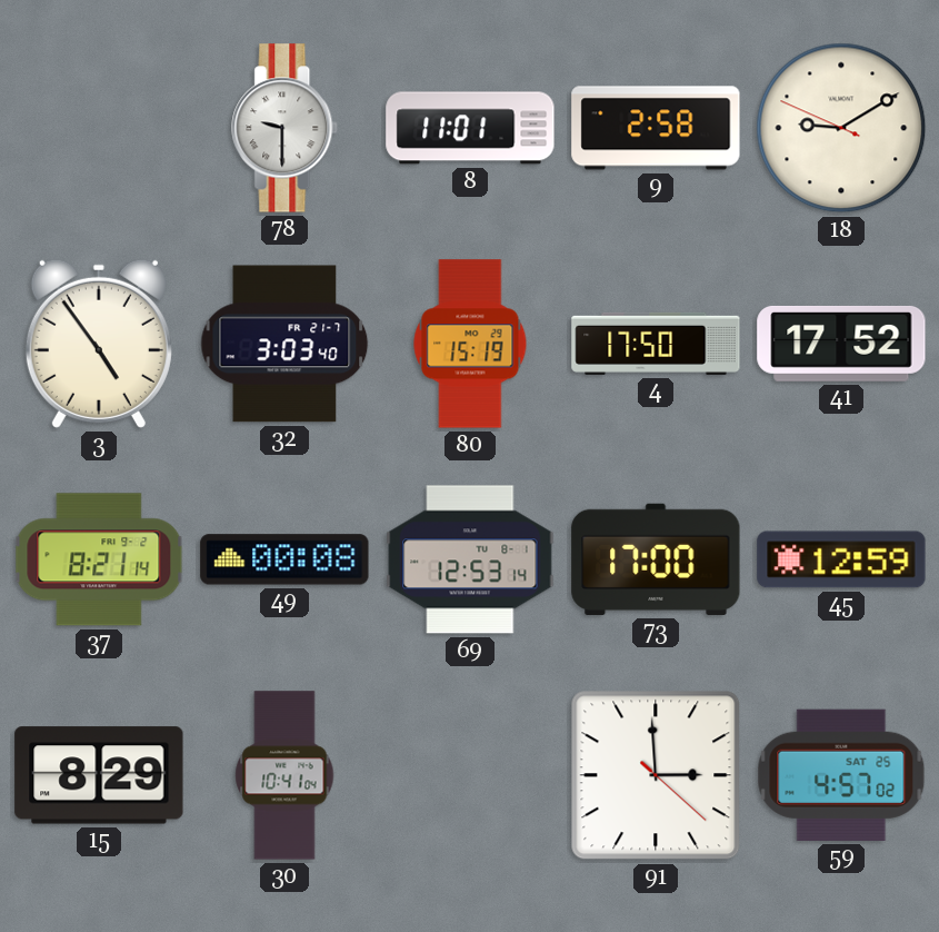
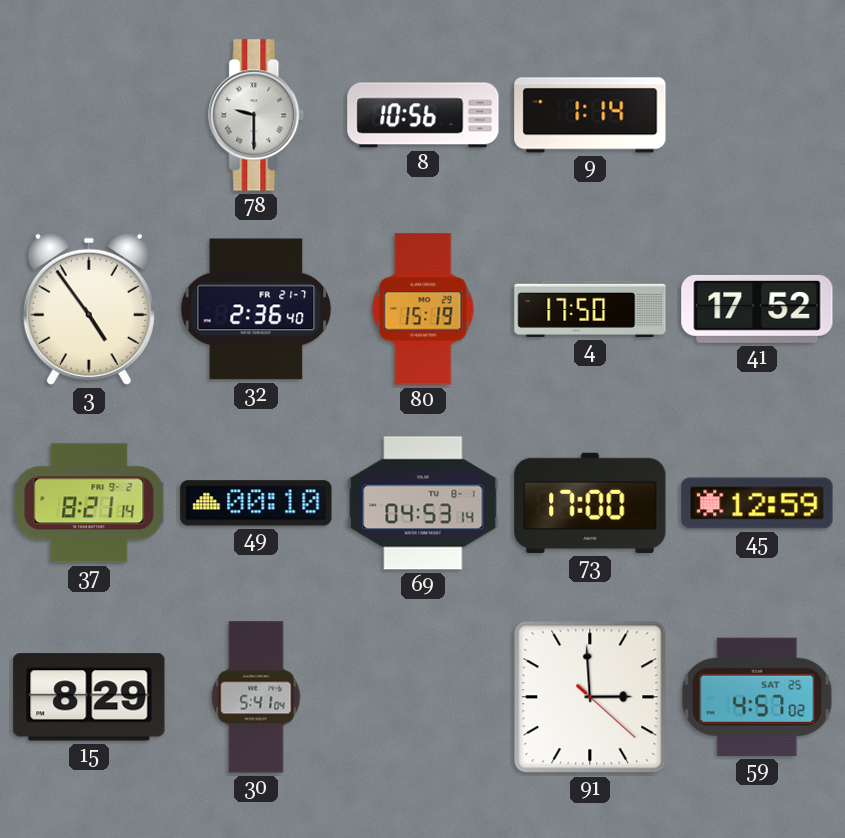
8: 11:01 -> 10:56 (423, 115)
9: 2:58 -> 1:14 (590, 115)
18: 9:09 -> none (841, 128)
32: 3:03 -> 2:36 (256, 309)
49: 00:08 -> 00:10 (256, 503)
69: 12:53 -> 04:53 (423, 503)
30: 10:41 -> 5:41 (256, 697)
